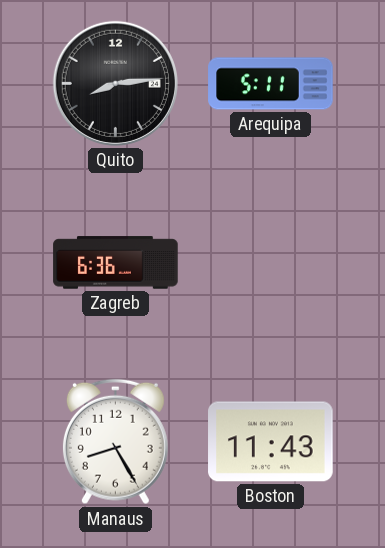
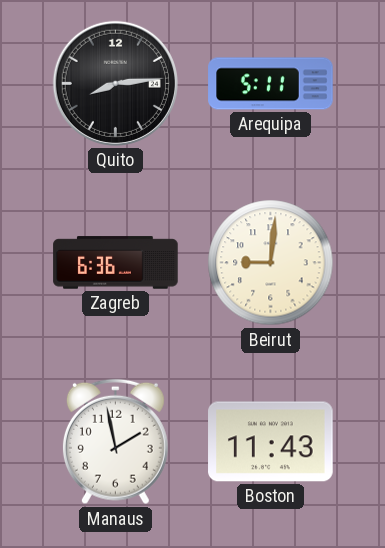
Beirut: none -> 9:01 (271, 263)
Manaus: 8:25 -> 1:58 (115, 442)
